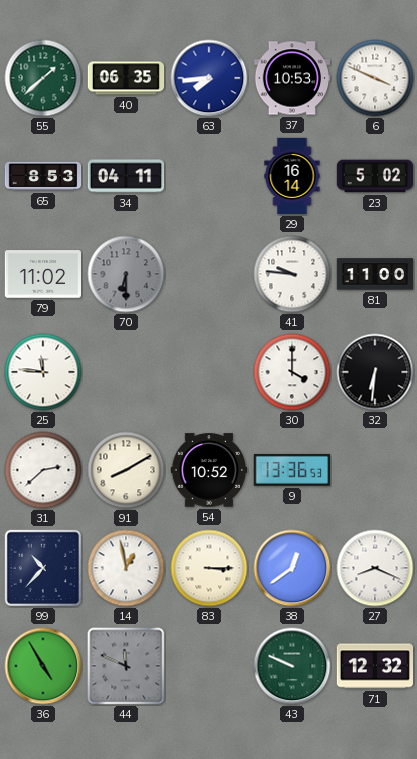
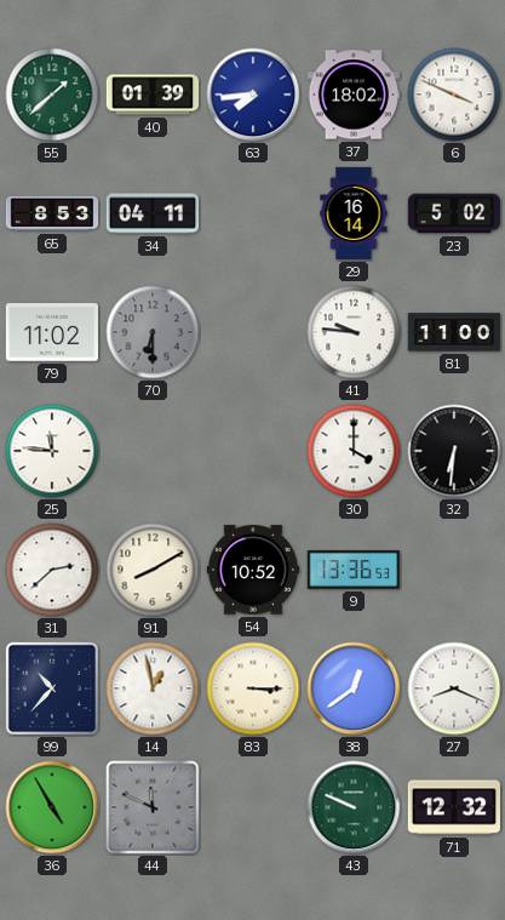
40: 06:35 -> 01:39 (153, 95)
37: 10:53 -> 18:02 (352, 95)
